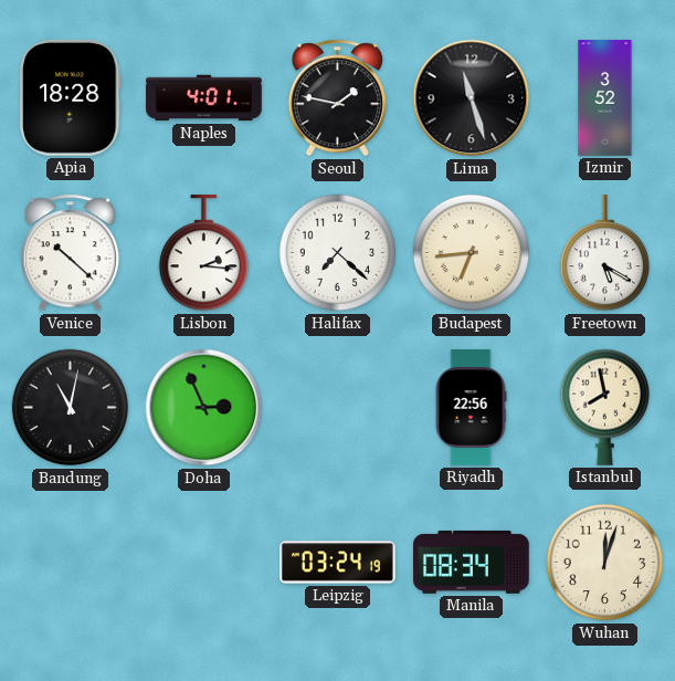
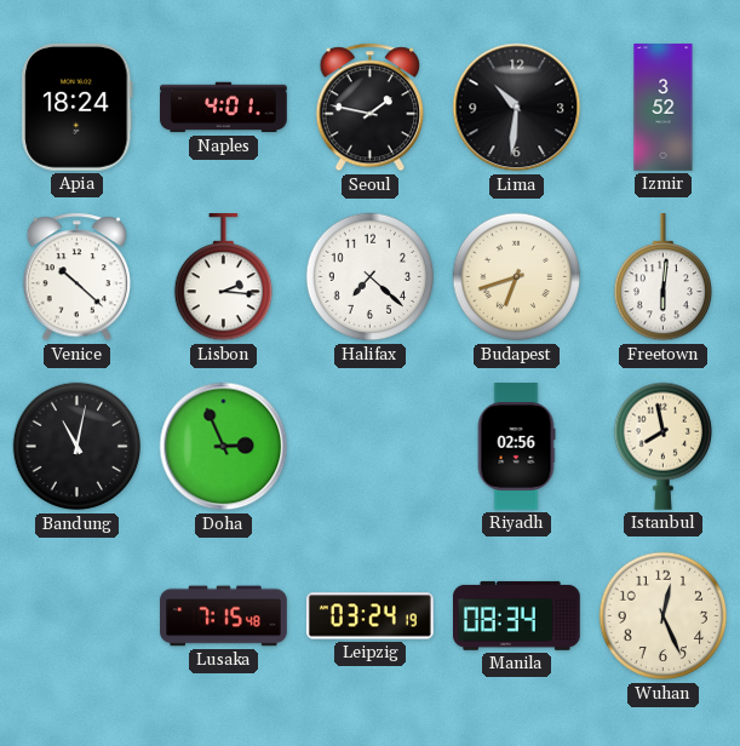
Apia: 18:28 -> 18:24 (78, 107)
Lima: 11:27 -> 10:31 (517, 108)
Budapest: 6:44 -> 6:42 (517, 277)
Freetown: 5:20 -> 6:01 (662, 279)
Riyadh: 22:56 -> 02:56 (516, 447)
Lusaka: none -> 7:15 (224, 616)
Wuhan: 12:03 -> 12:26 (664, 616)
